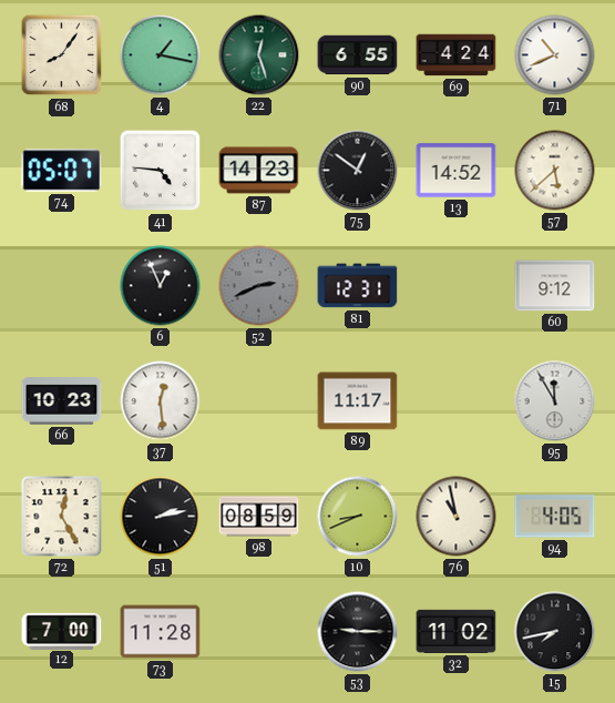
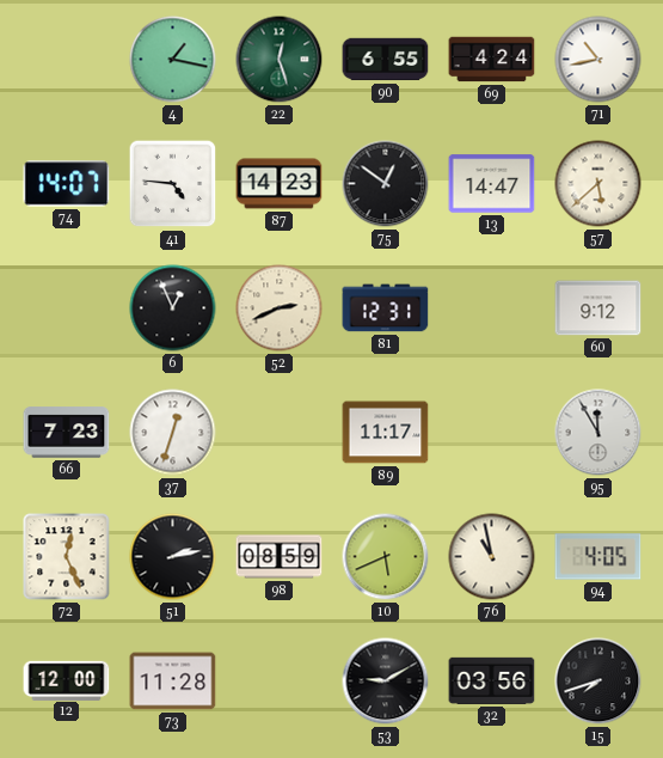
68: 8:06 -> none (62, 55)
71: 10:41 -> 10:43 (598, 60)
74: 05:07 -> 14:07 (67, 184)
13: 14:52 -> 14:47 (492, 184)
52 dial: grey -> cream (280, 308)
66: 10:23 -> 7:23 (67, 433)
37: 12:29 -> 12:33 (173, 433)
72: 12:25 -> 12:26 (67, 557)
10: 8:41 -> 5:41 (386, 557)
12: 7:00 -> 12:00 (67, 680)
53: 9:15 -> 9:10 (386, 681)
32: 11:02 -> 03:56 (492, 680)
15: 7:43 -> 7:42 (598, 681)
